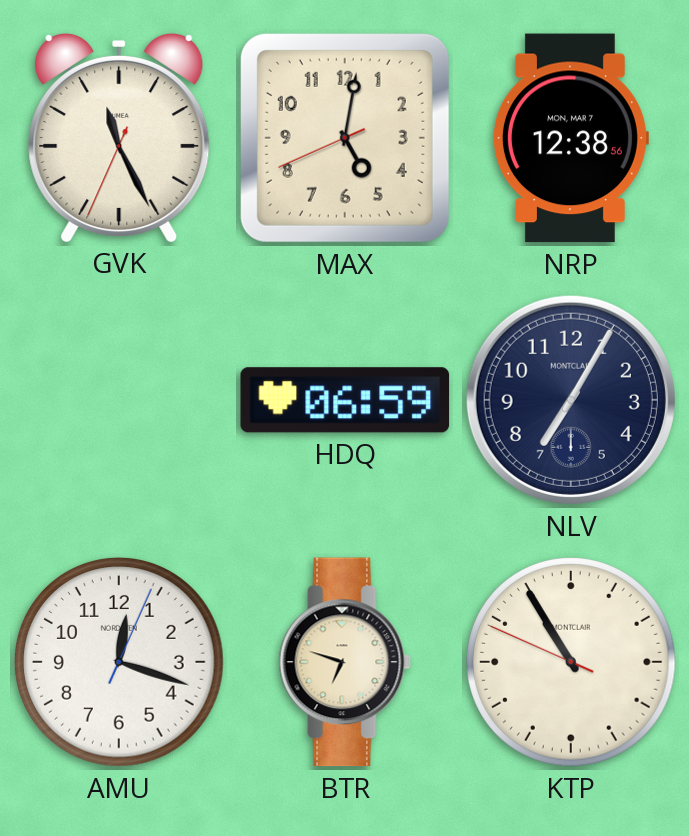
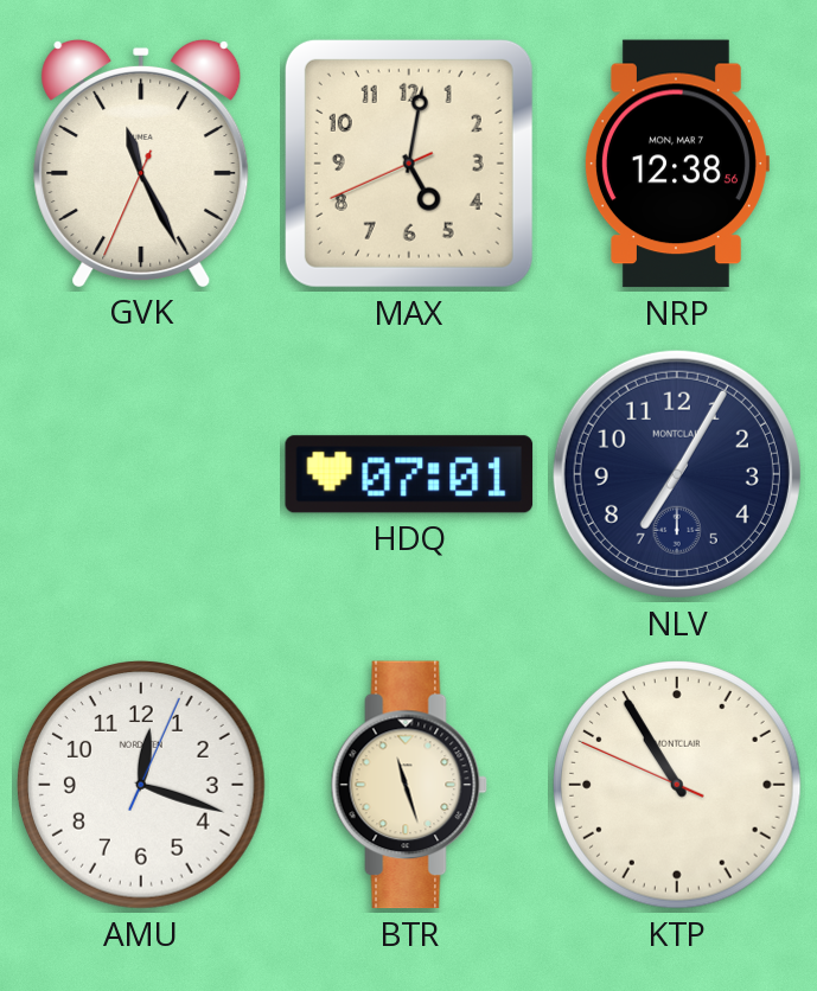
HDQ: 06:59 -> 07:01 (409, 474)
BTR: 6:48 -> 11:27 (409, 785)
